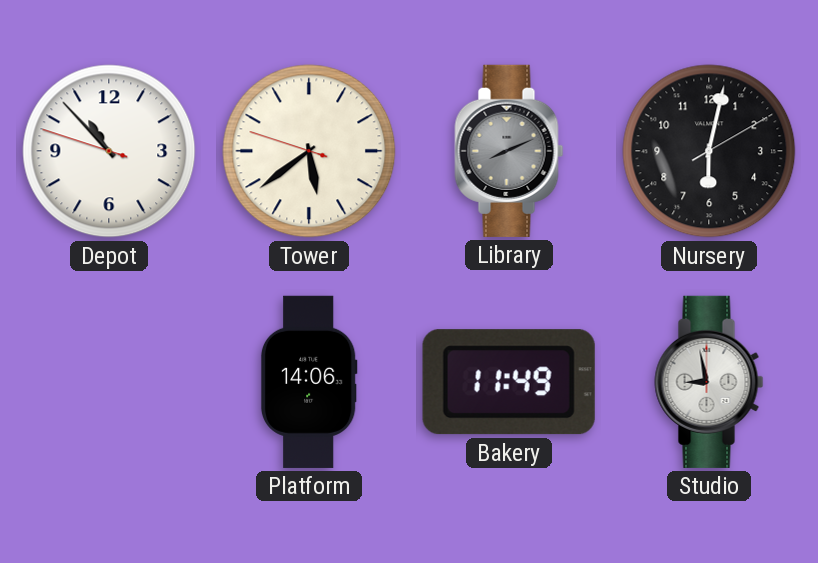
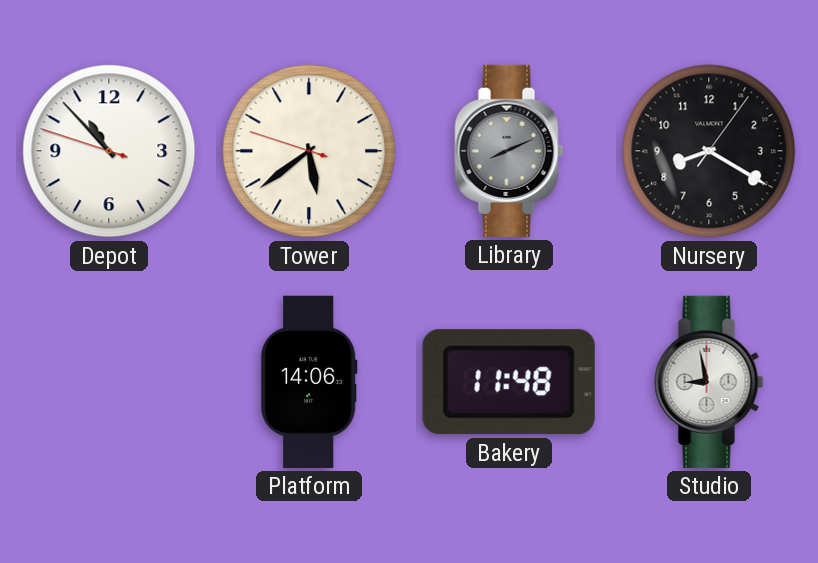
Nursery: 6:02 -> 8:20 (709, 151)
Bakery: 11:49 -> 11:48 (509, 382)
